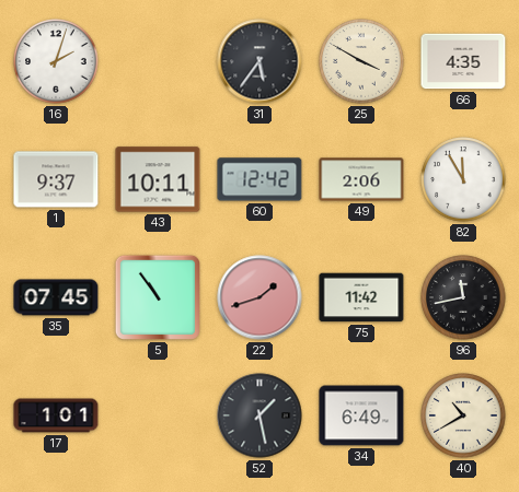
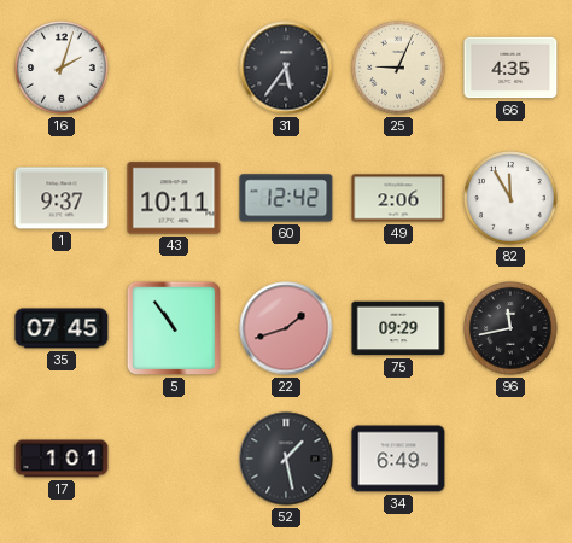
25: 3:50 -> 9:04 (398, 68)
75: 11:42 -> 09:29 (398, 328)
40: 10:40 -> none (463, 415)
